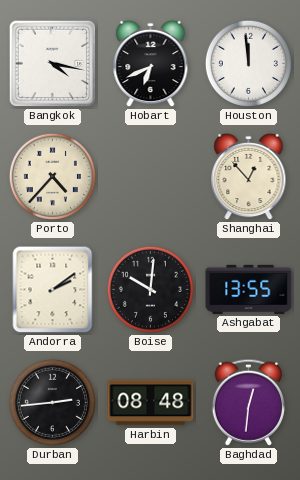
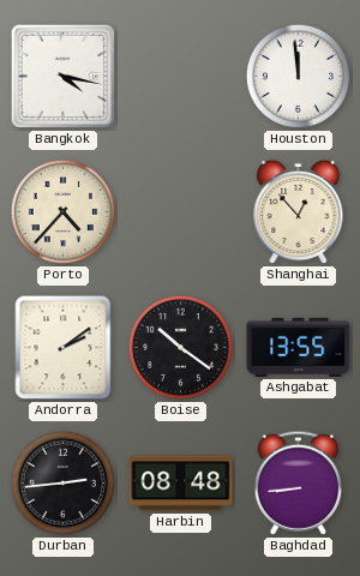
Hobart: 6:41 -> none (151, 64)
Boise: 10:01 -> 10:21 (180, 347)
Baghdad: 12:31 -> 8:44 (298, 482)
